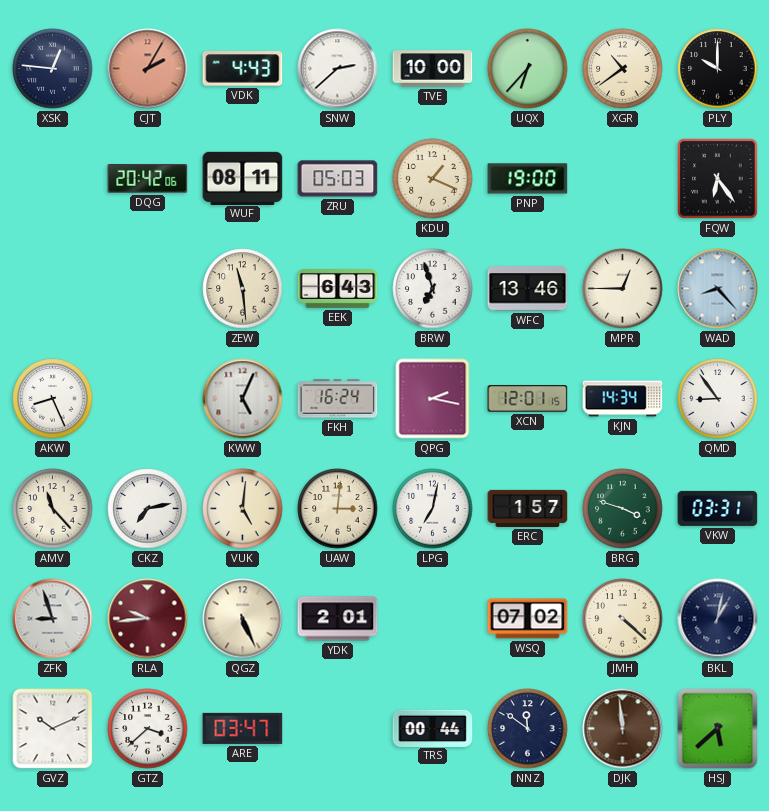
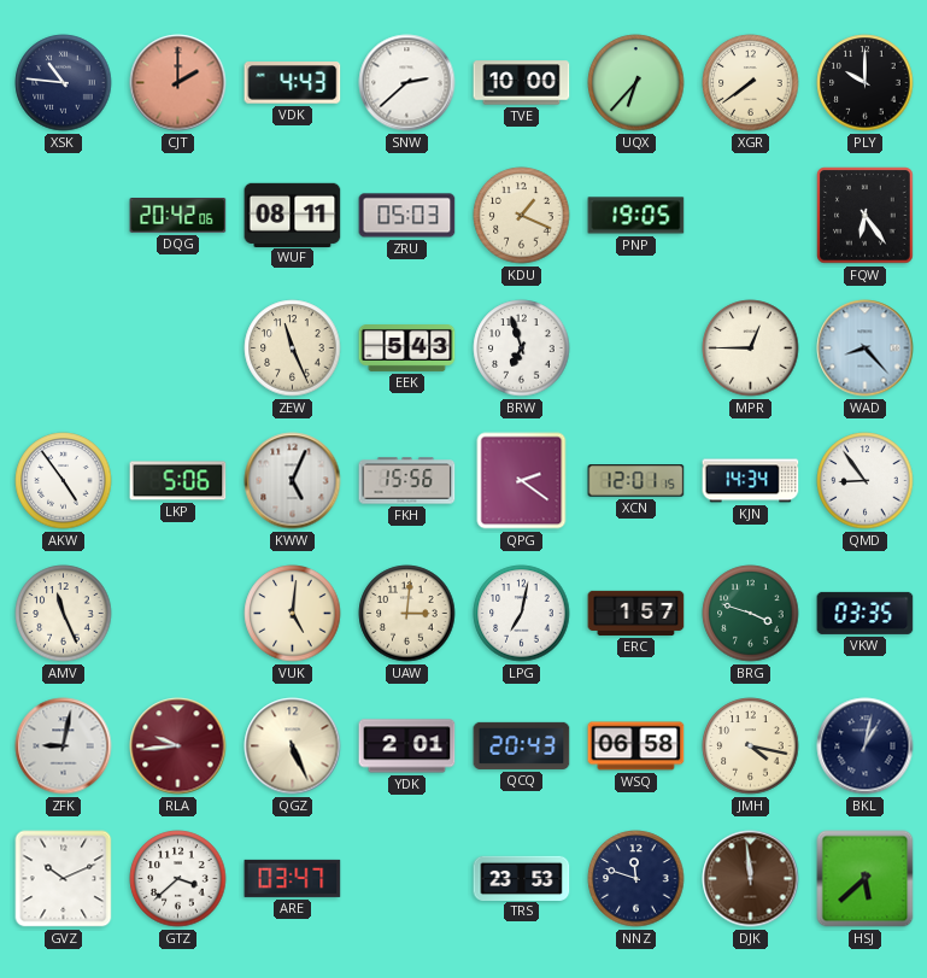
XSK: 12:46 -> 10:46 (64, 83)
CJT: 2:05 -> 2:00 (178, 83)
XGR: 10:39 -> 7:39 (751, 83)
PNP: 19:00 -> 19:05 (636, 216)
ZEW: 11:29 -> 11:26 (293, 349)
EEK: 6:43 -> 5:43 (407, 349)
WFC: 13:46 -> none (528, 289)
AKW: 8:26 -> 4:54 (64, 481)
LKP: none -> 5:06 (178, 481)
FKH: 16:24 -> 15:56 (407, 481)
QPG: 2:17 -> 2:21 (522, 481)
AMV: 11:23 -> 11:26 (64, 614)
CKZ: 7:13 -> none (148, 509)
VKW: 03:31 -> 03:35 (866, 613)
ZFK: 8:57 -> 9:02 (64, 746)
QCQ: none -> 20:43 (522, 745)
WSQ: 07:02 -> 06:58 (636, 746)
JMH: 4:22 -> 4:17 (751, 746)
TRS: 00:44 -> 23:53 (522, 878)
NNZ: 11:51 -> 11:48 (636, 879)
